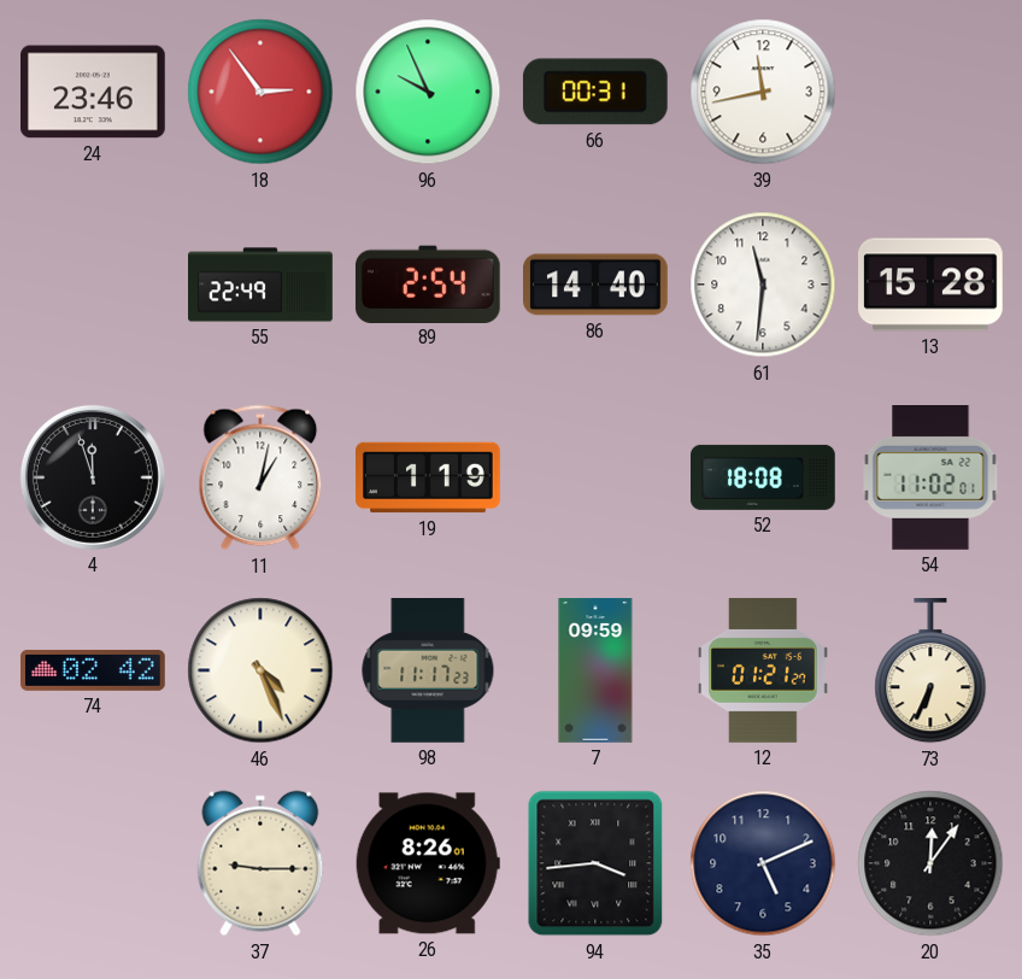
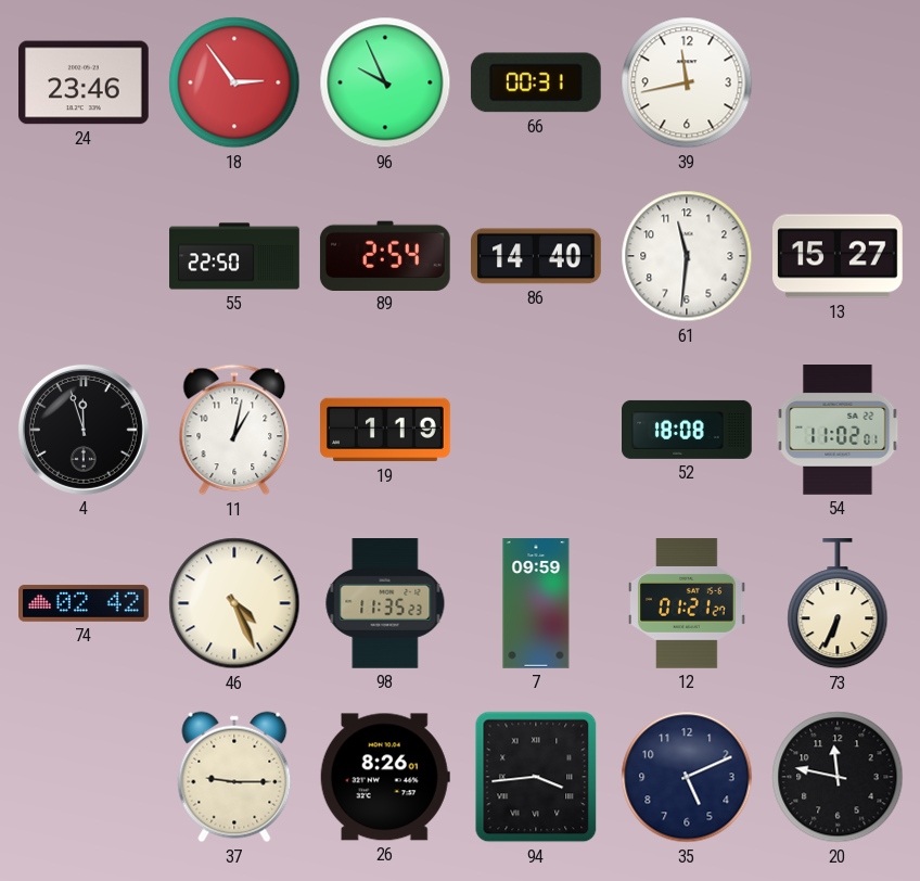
55: 22:49 -> 22:50 (234, 256)
13: 15:28 -> 15:27 (839, 256)
98: 11:17 -> 11:35 (385, 604)
20: 12:06 -> 11:47 (838, 777)
